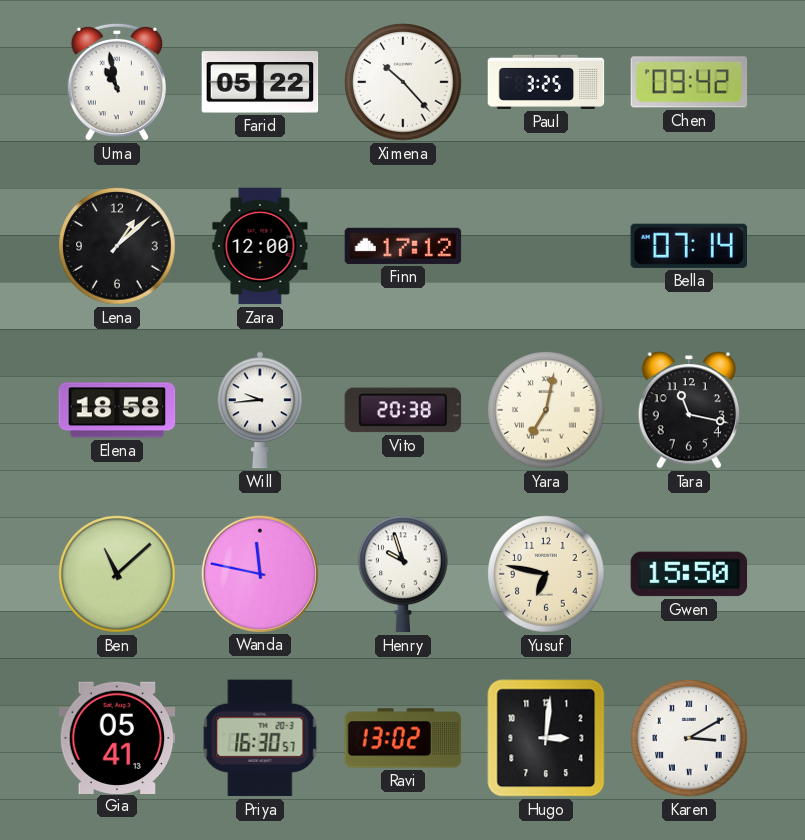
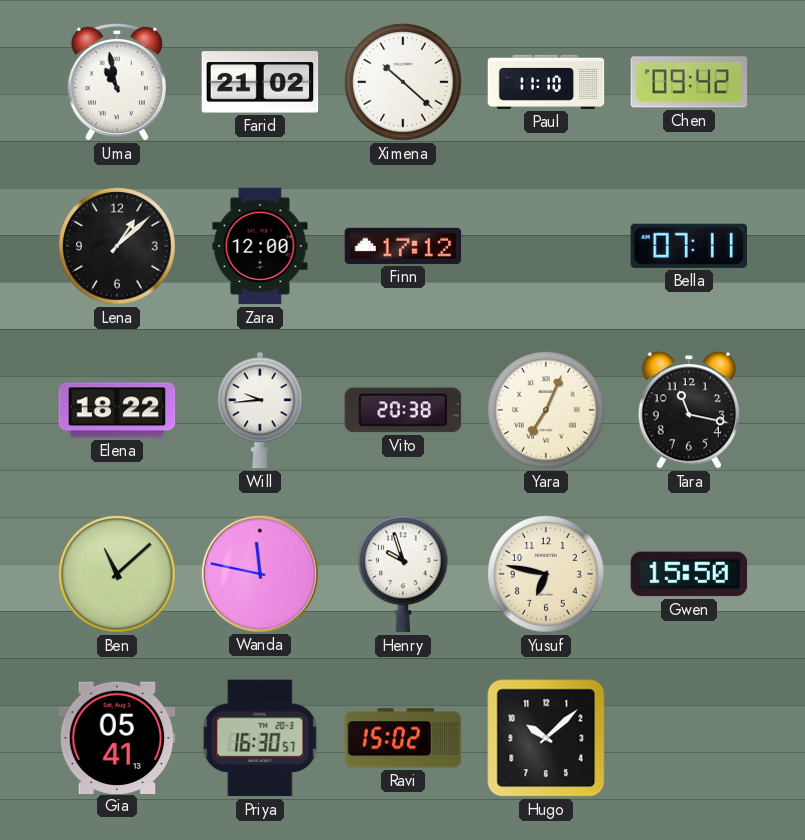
Farid: 05:22 -> 21:02 (260, 82)
Ximena: 10:23 -> 10:22 (403, 82)
Paul: 3:25 -> 11:10 (546, 82)
Bella: 07:14 -> 07:11 (688, 246)
Elena: 18:58 -> 18:22 (117, 410)
Yara: 7:02 -> 7:04 (546, 410)
Ravi: 13:02 -> 15:02 (403, 738)
Hugo: 3:01 -> 10:08 (546, 738)
Karen: 3:10 -> none (689, 738)
